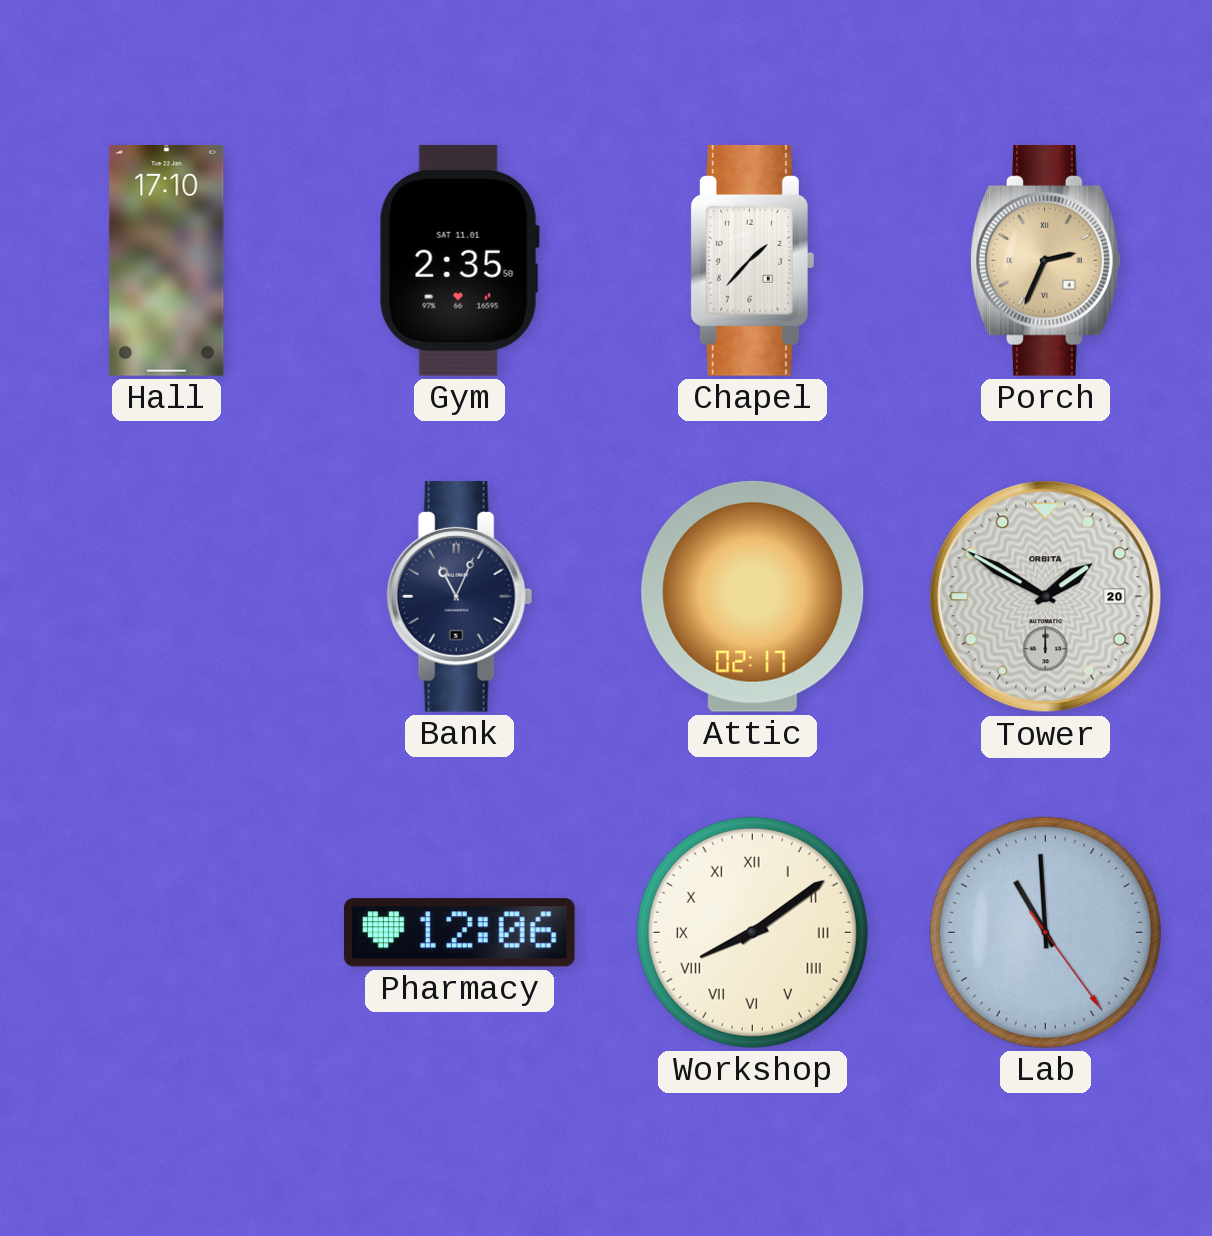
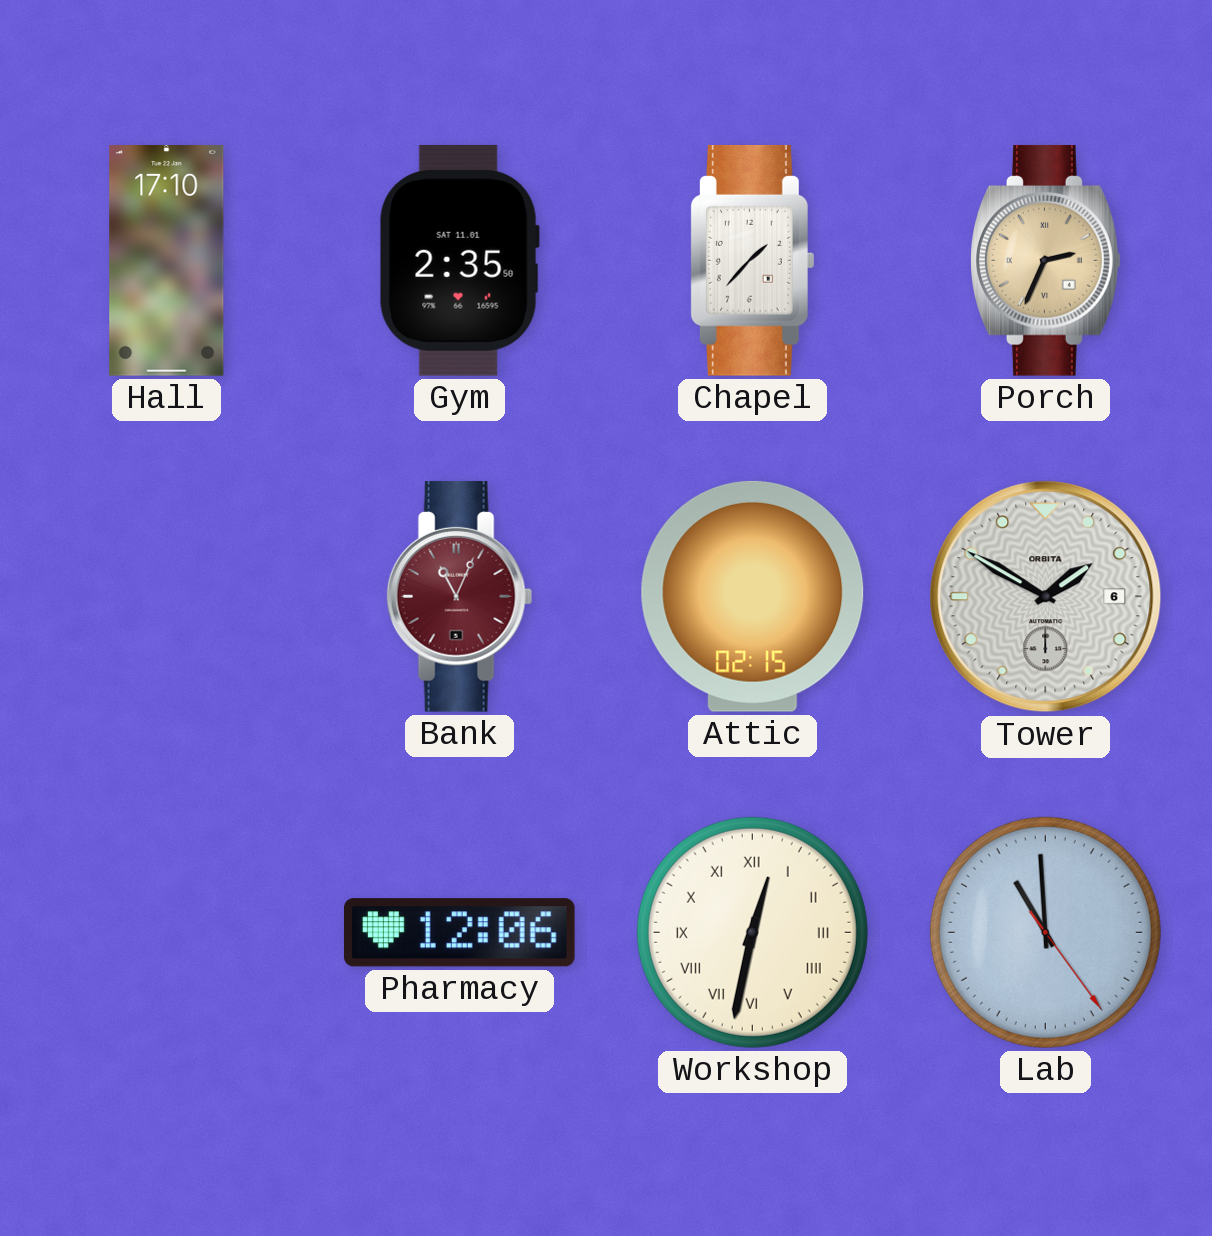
Bank dial: navy -> burgundy (460, 596)
Attic: 02:17 -> 02:15 (753, 596)
Tower date: 20 -> 6 (1046, 597)
Workshop: 8:09 -> 12:32 (752, 932)
